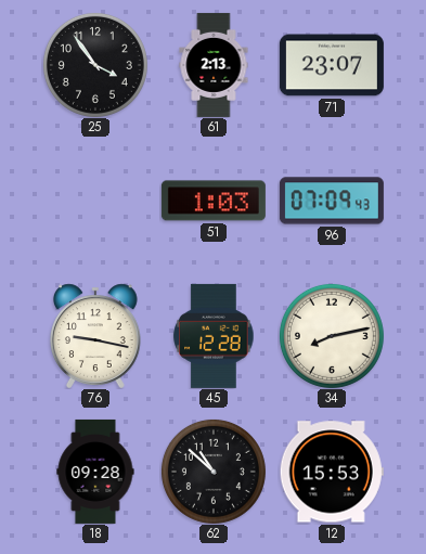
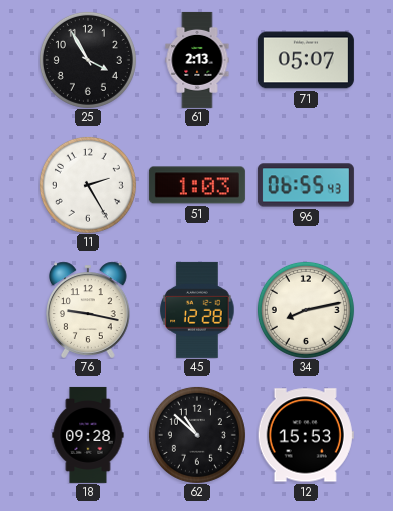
25: 3:54 -> 3:55 (88, 60)
71: 23:07 -> 05:07 (306, 60)
11: none -> 2:25 (88, 185)
96: 07:09 -> 06:55 (306, 185)
